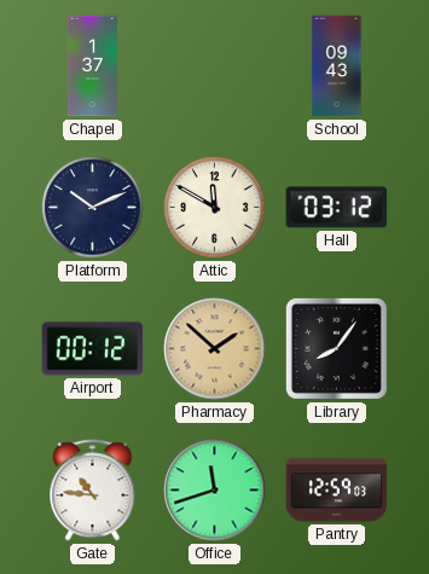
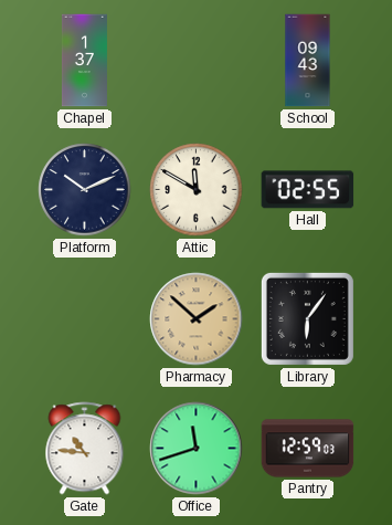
Hall: 03:12 -> 02:55 (308, 190)
Airport: 00:12 -> none (93, 349)
Library: 8:06 -> 6:06 (307, 318)
